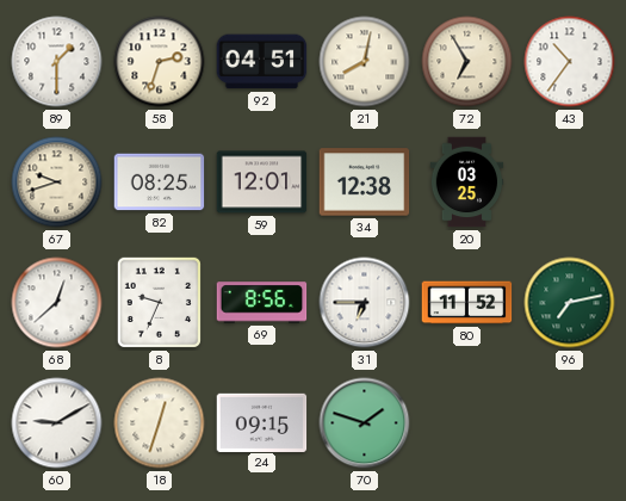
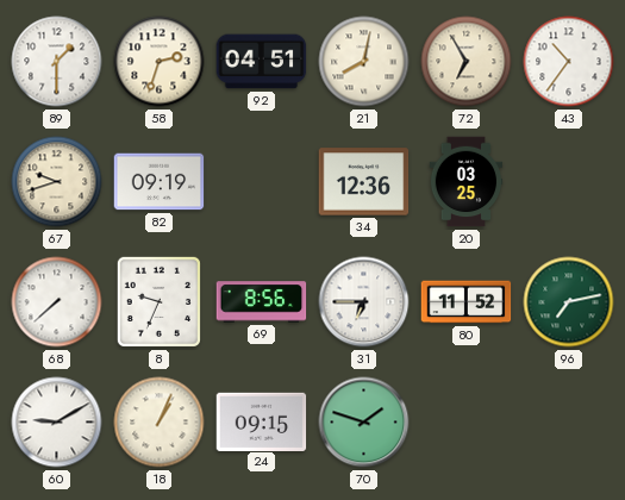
82: 08:25 -> 09:19 (160, 182)
59: 12:01 -> none (262, 183)
34: 12:38 -> 12:36 (364, 182)
68: 12:38 -> 7:38 (57, 302)
18: 12:33 -> 1:04 (160, 423)
